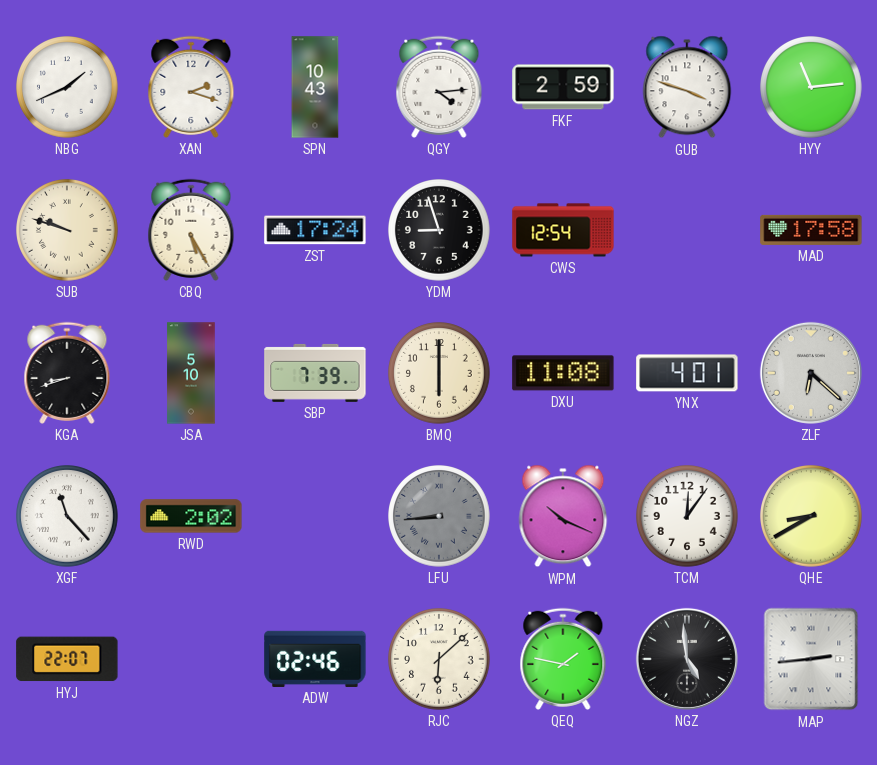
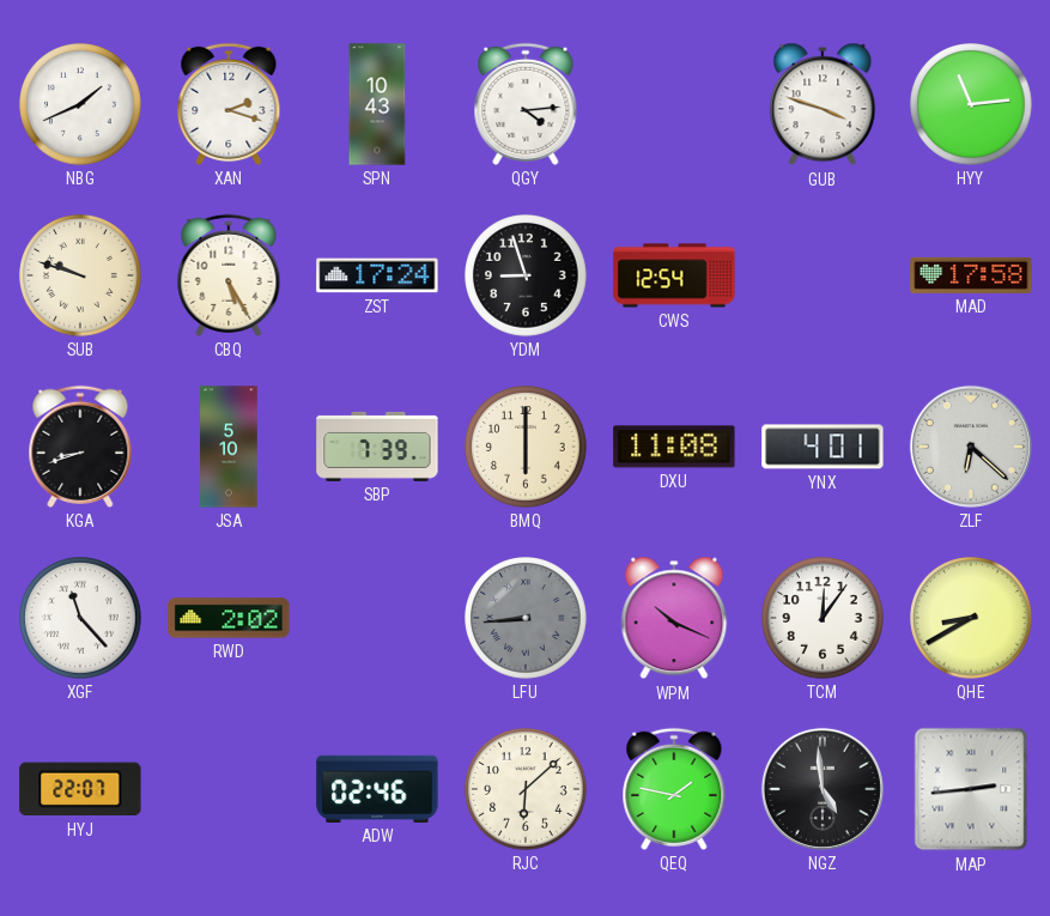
FKF: 2:59 -> none (563, 87)
